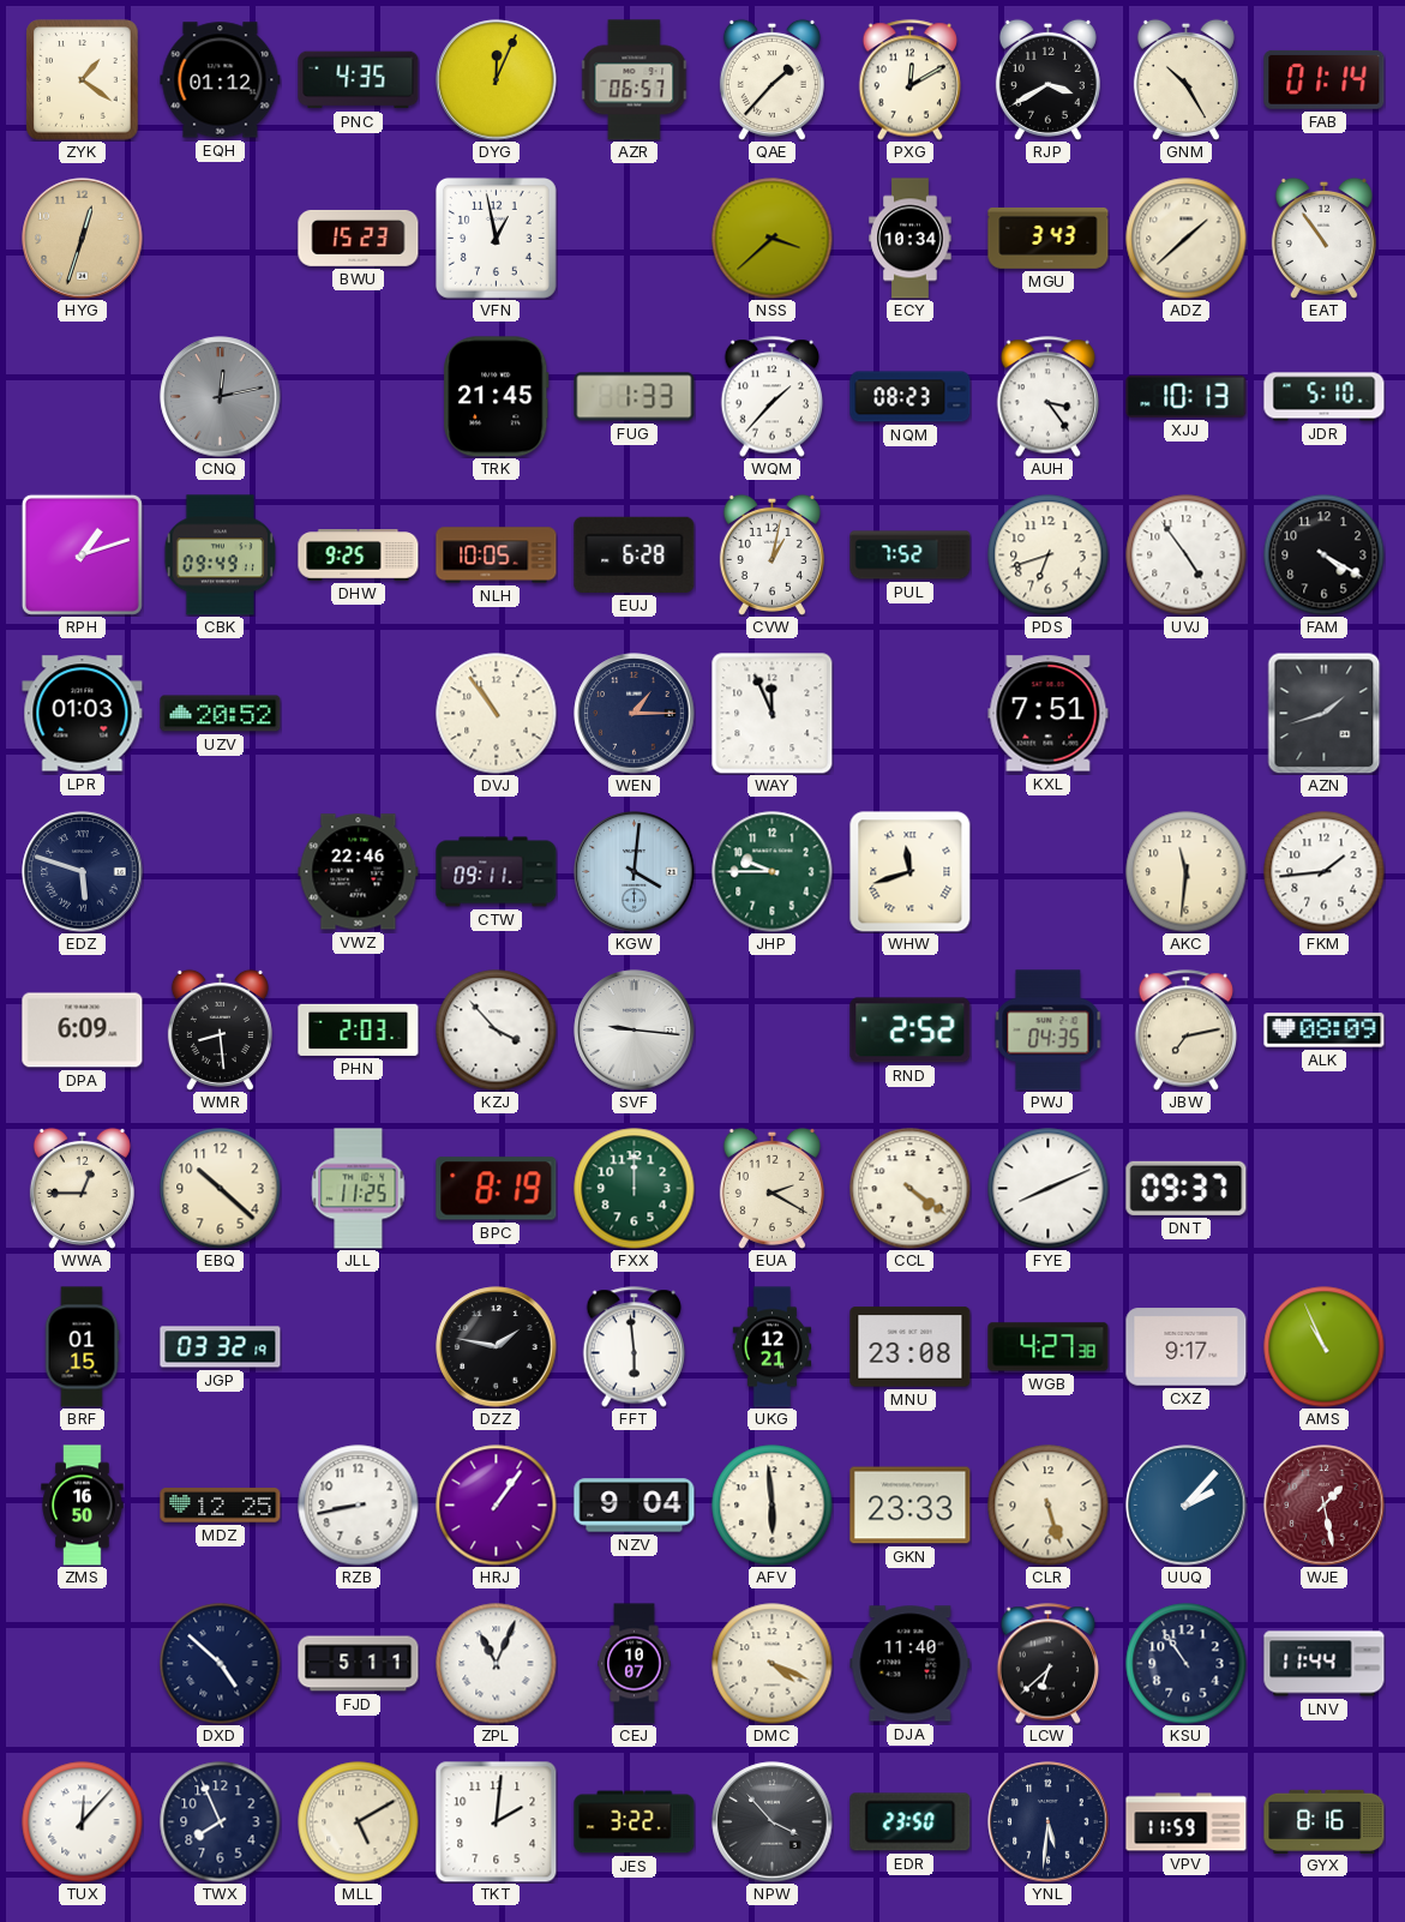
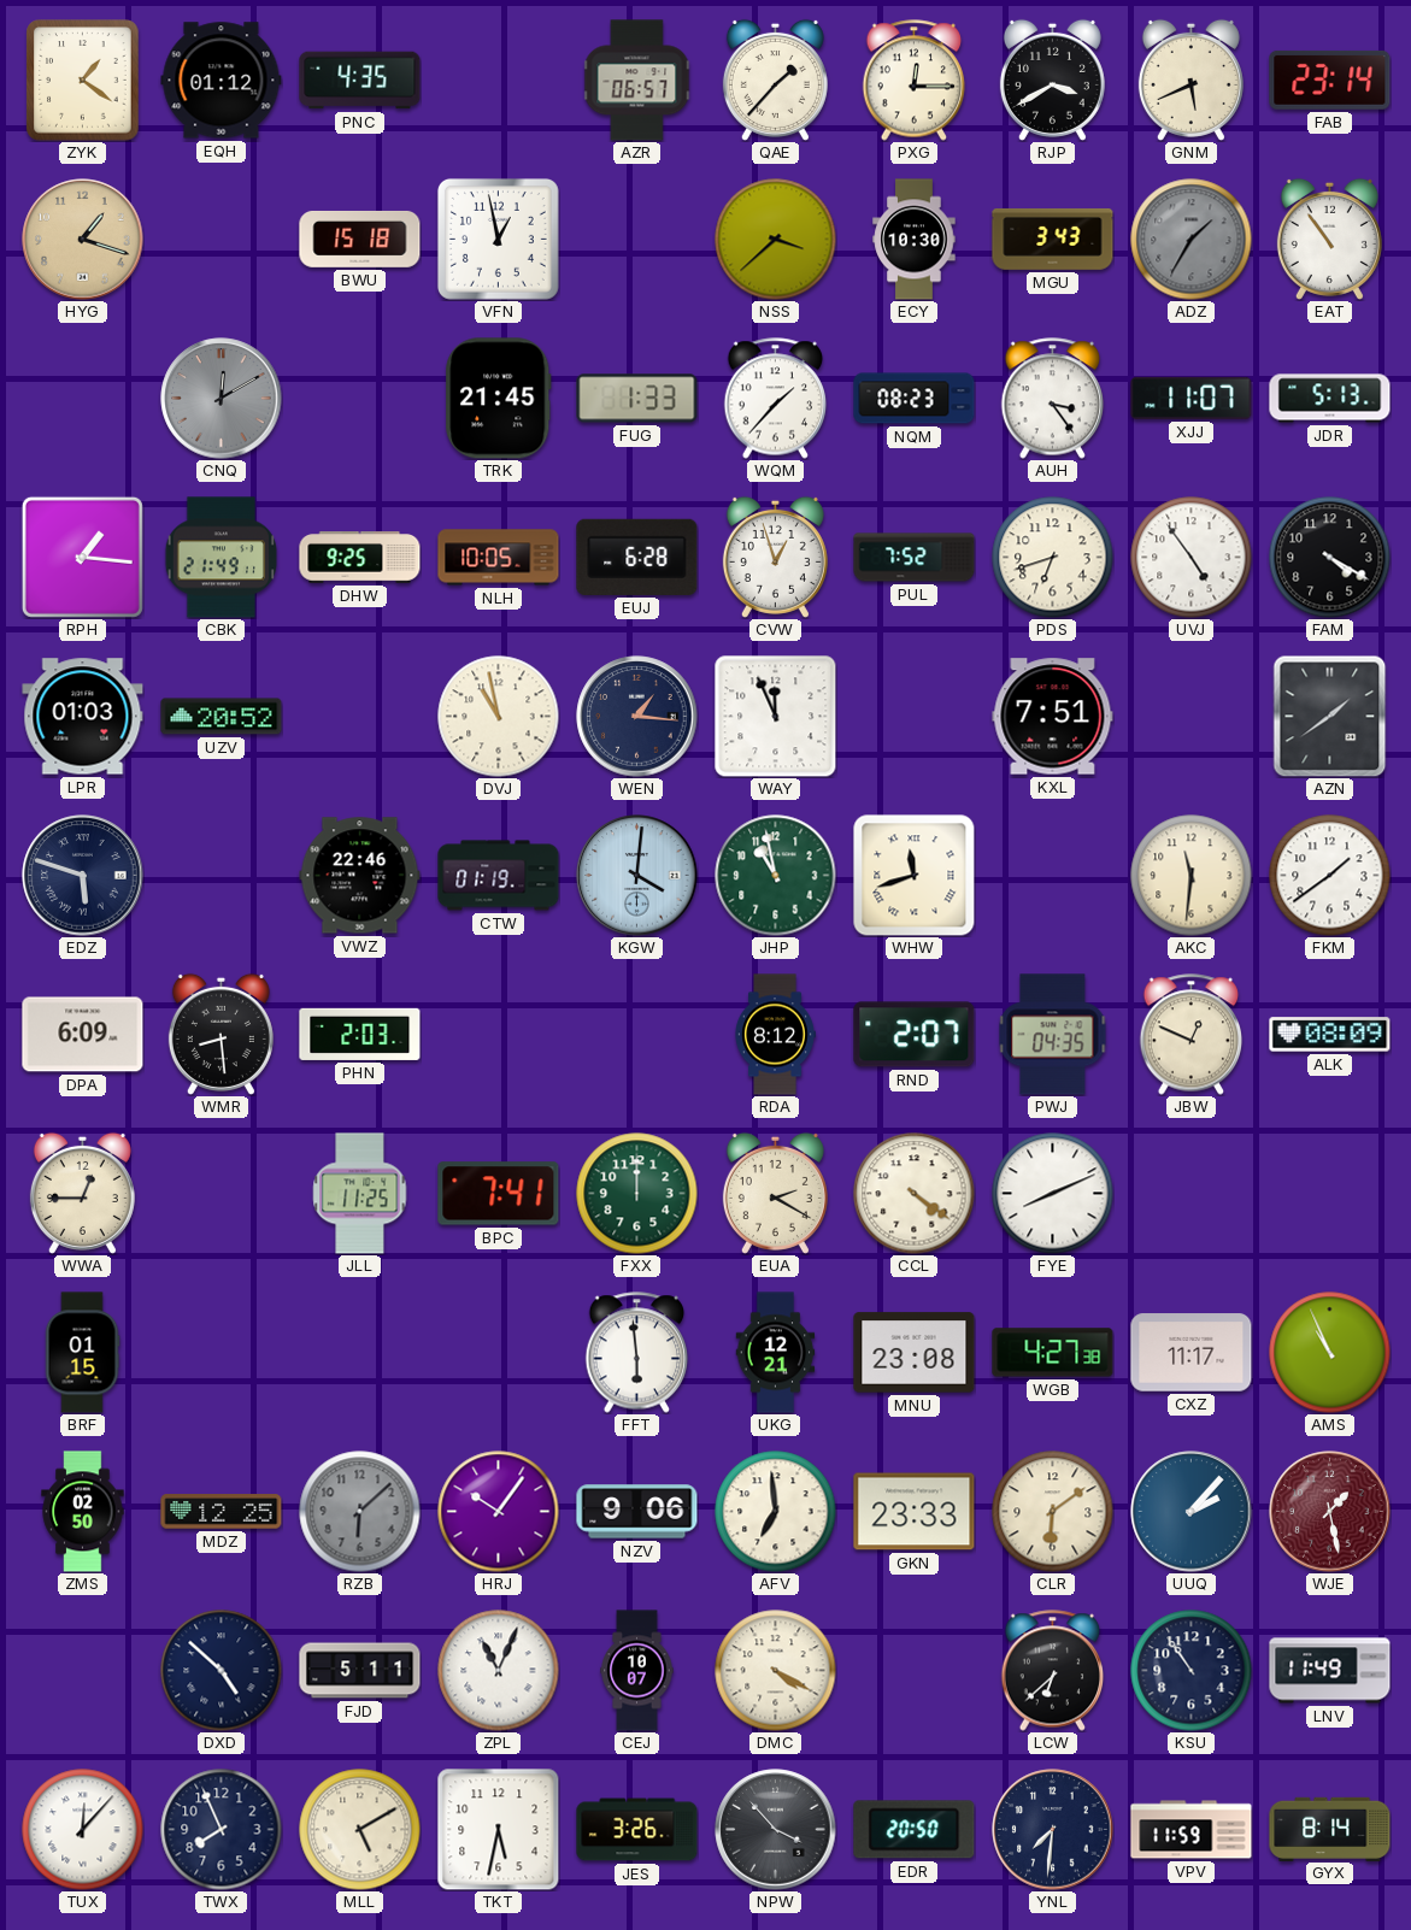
DYG: 12:04 -> none (497, 80)
PXG: 12:10 -> 12:15 (915, 81)
GNM: 10:25 -> 5:41 (1190, 80)
FAB: 01:14 -> 23:14 (1330, 80)
HYG: 12:33 -> 1:18 (83, 240)
BWU: 15:23 -> 15:18 (360, 239)
ECY: 10:34 -> 10:30 (915, 240)
ADZ: 1:38 -> 1:35 (1192, 240)
ADZ dial: cream -> grey (1192, 240)
CNQ: 12:13 -> 12:10 (222, 399)
XJJ: 10:13 -> 11:07 (1192, 398)
JDR: 5:10 -> 5:13 (1330, 399)
RPH: 1:12 -> 1:16 (82, 557)
CBK: 09:49 -> 21:49 (222, 558)
CVW: 1:02 -> 12:57 (775, 557)
DVJ: 10:54 -> 10:58 (499, 717)
WEN: 1:15 -> 1:16 (637, 717)
AZN: 1:42 -> 1:39 (1330, 716)
CTW: 09:11 -> 01:19 (499, 876)
JHP: 9:45 -> 10:58 (776, 876)
FKM: 1:44 -> 1:39 (1330, 876)
KZJ: 3:53 -> none (497, 1031)
SVF: 9:16 -> none (635, 1031)
RDA: none -> 8:12 (776, 1035)
RND: 2:52 -> 2:07 (915, 1035)
JBW: 7:13 -> 12:49 (1192, 1035)
EBQ: 10:22 -> none (221, 1189)
BPC: 8:19 -> 7:41 (499, 1194)
DNT: 09:37 -> none (1187, 1188)
JGP: 03:32 -> none (221, 1347)
DZZ: 1:47 -> none (497, 1347)
CXZ: 9:17 -> 11:17 (1192, 1353)
ZMS: 16:50 -> 02:50 (83, 1512)
RZB: 8:43 -> 6:08 (360, 1512)
RZB dial: white -> grey (360, 1512)
HRJ: 1:06 -> 10:06 (499, 1512)
NZV: 9:04 -> 9:06 (637, 1512)
AFV: 5:59 -> 6:59 (776, 1512)
CLR: 5:27 -> 6:09 (1053, 1512)
DMC: 4:19 -> 4:20 (776, 1671)
DJA: 11:40 -> none (911, 1664)
LNV: 11:44 -> 11:49 (1330, 1671)
TKT: 2:01 -> 5:32 (499, 1830)
JES: 3:22 -> 3:26 (637, 1830)
EDR: 23:50 -> 20:50 (915, 1830)
YNL: 5:31 -> 7:31 (1053, 1830)
GYX: 8:16 -> 8:14 (1330, 1829)
